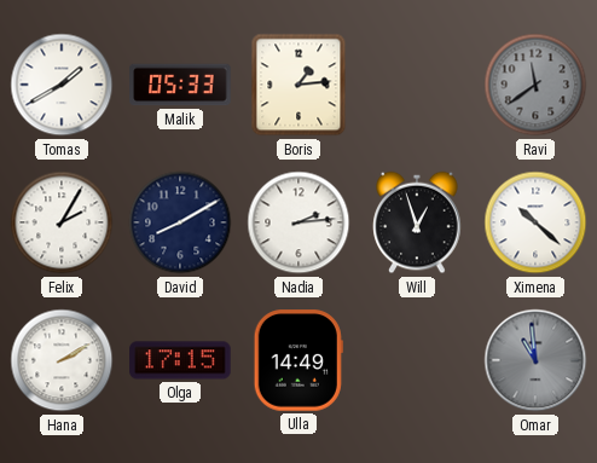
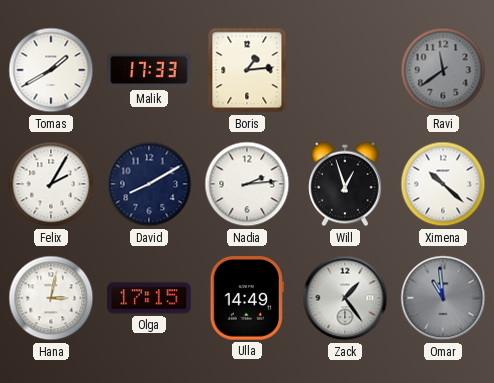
Malik: 05:33 -> 17:33 (149, 70)
Hana: 2:10 -> 3:02 (51, 298)
Zack: none -> 1:24 (345, 298)
